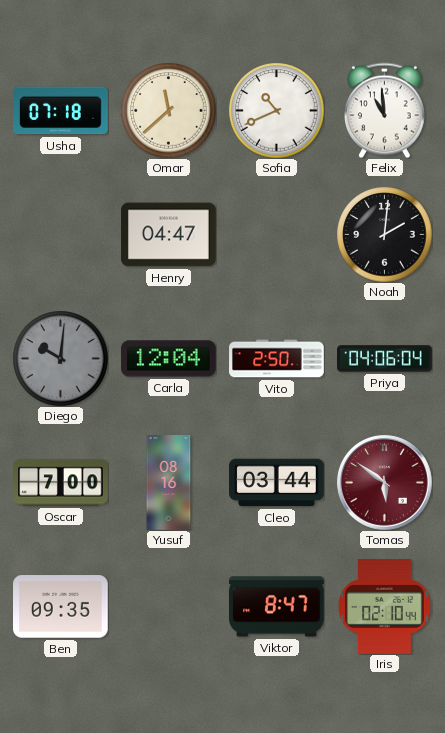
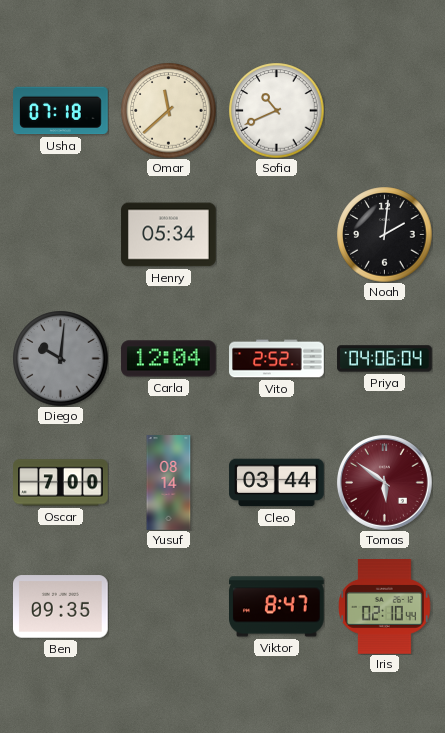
Felix: 10:59 -> none (385, 110)
Henry: 04:47 -> 05:34 (169, 235)
Vito: 2:50 -> 2:52 (277, 359)
Yusuf: 08:16 -> 08:14 (169, 483)
